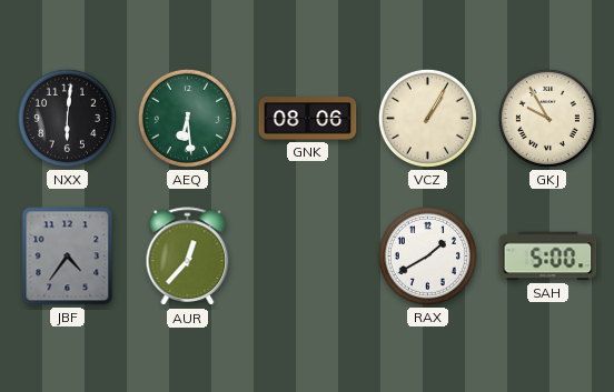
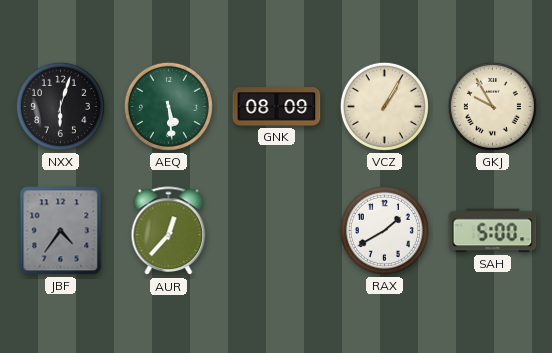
NXX: 6:01 -> 6:03 (60, 106)
AEQ: 6:29 -> 5:29 (168, 106)
GNK: 08:06 -> 08:09 (277, 107)
